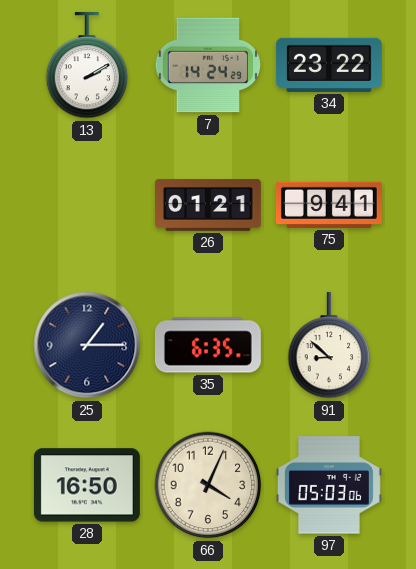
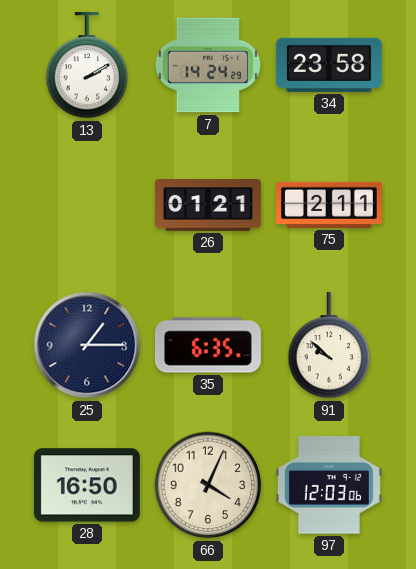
34: 23:22 -> 23:58 (329, 65)
75: 9:41 -> 2:11 (329, 205)
91: 8:52 -> 9:52 (329, 345)
97: 05:03 -> 12:03 (329, 485)
